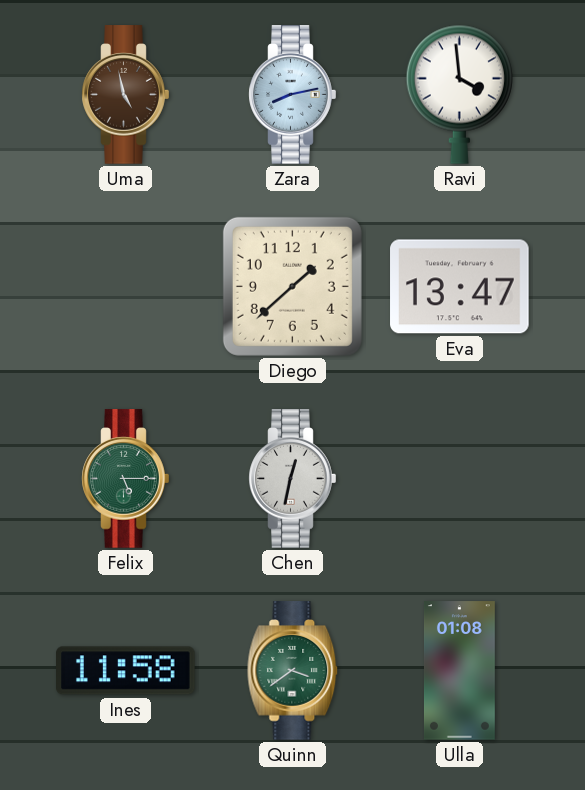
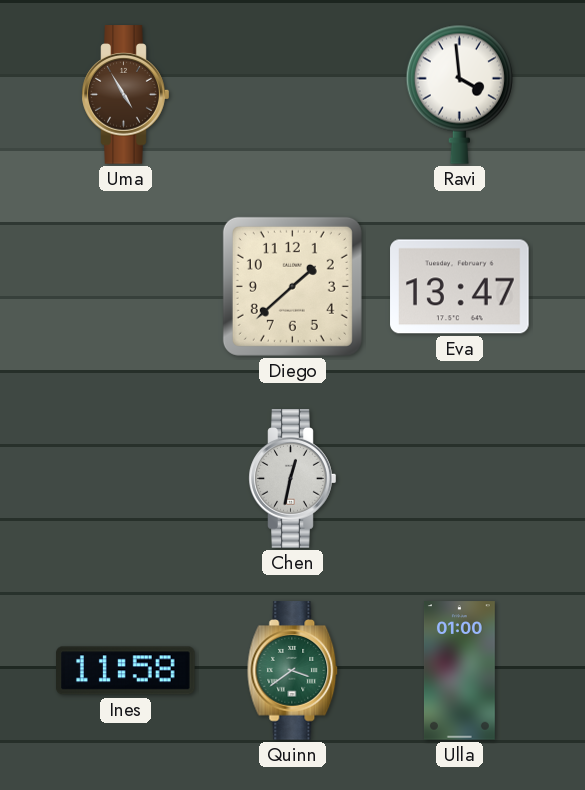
Uma: 4:58 -> 4:55 (126, 95)
Zara: 8:13 -> none (293, 95)
Felix: 5:15 -> none (126, 479)
Ulla: 01:08 -> 01:00 (459, 671)
